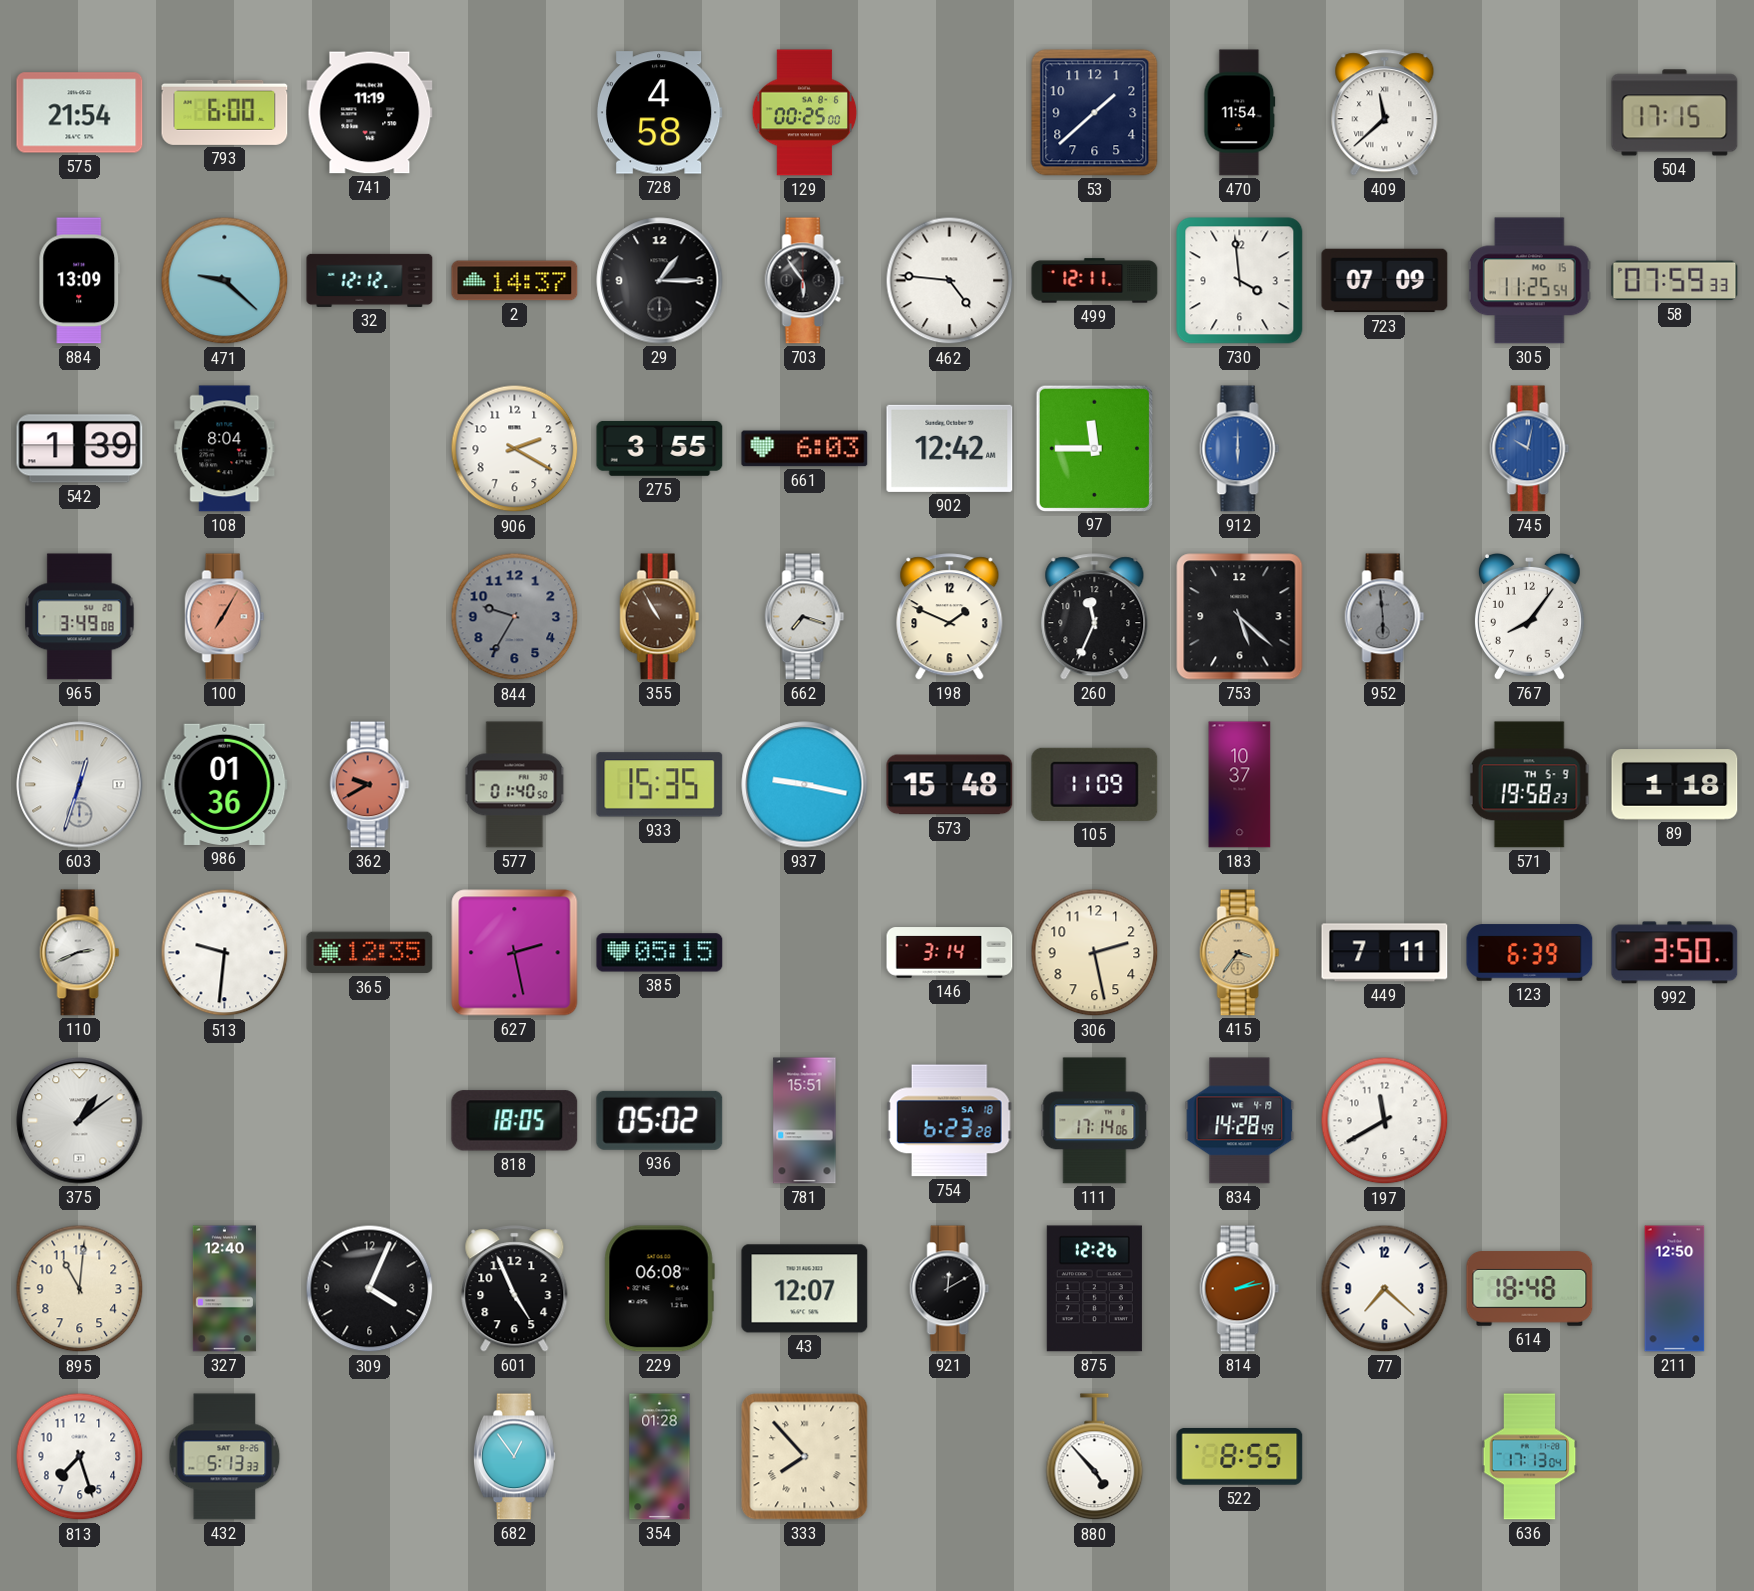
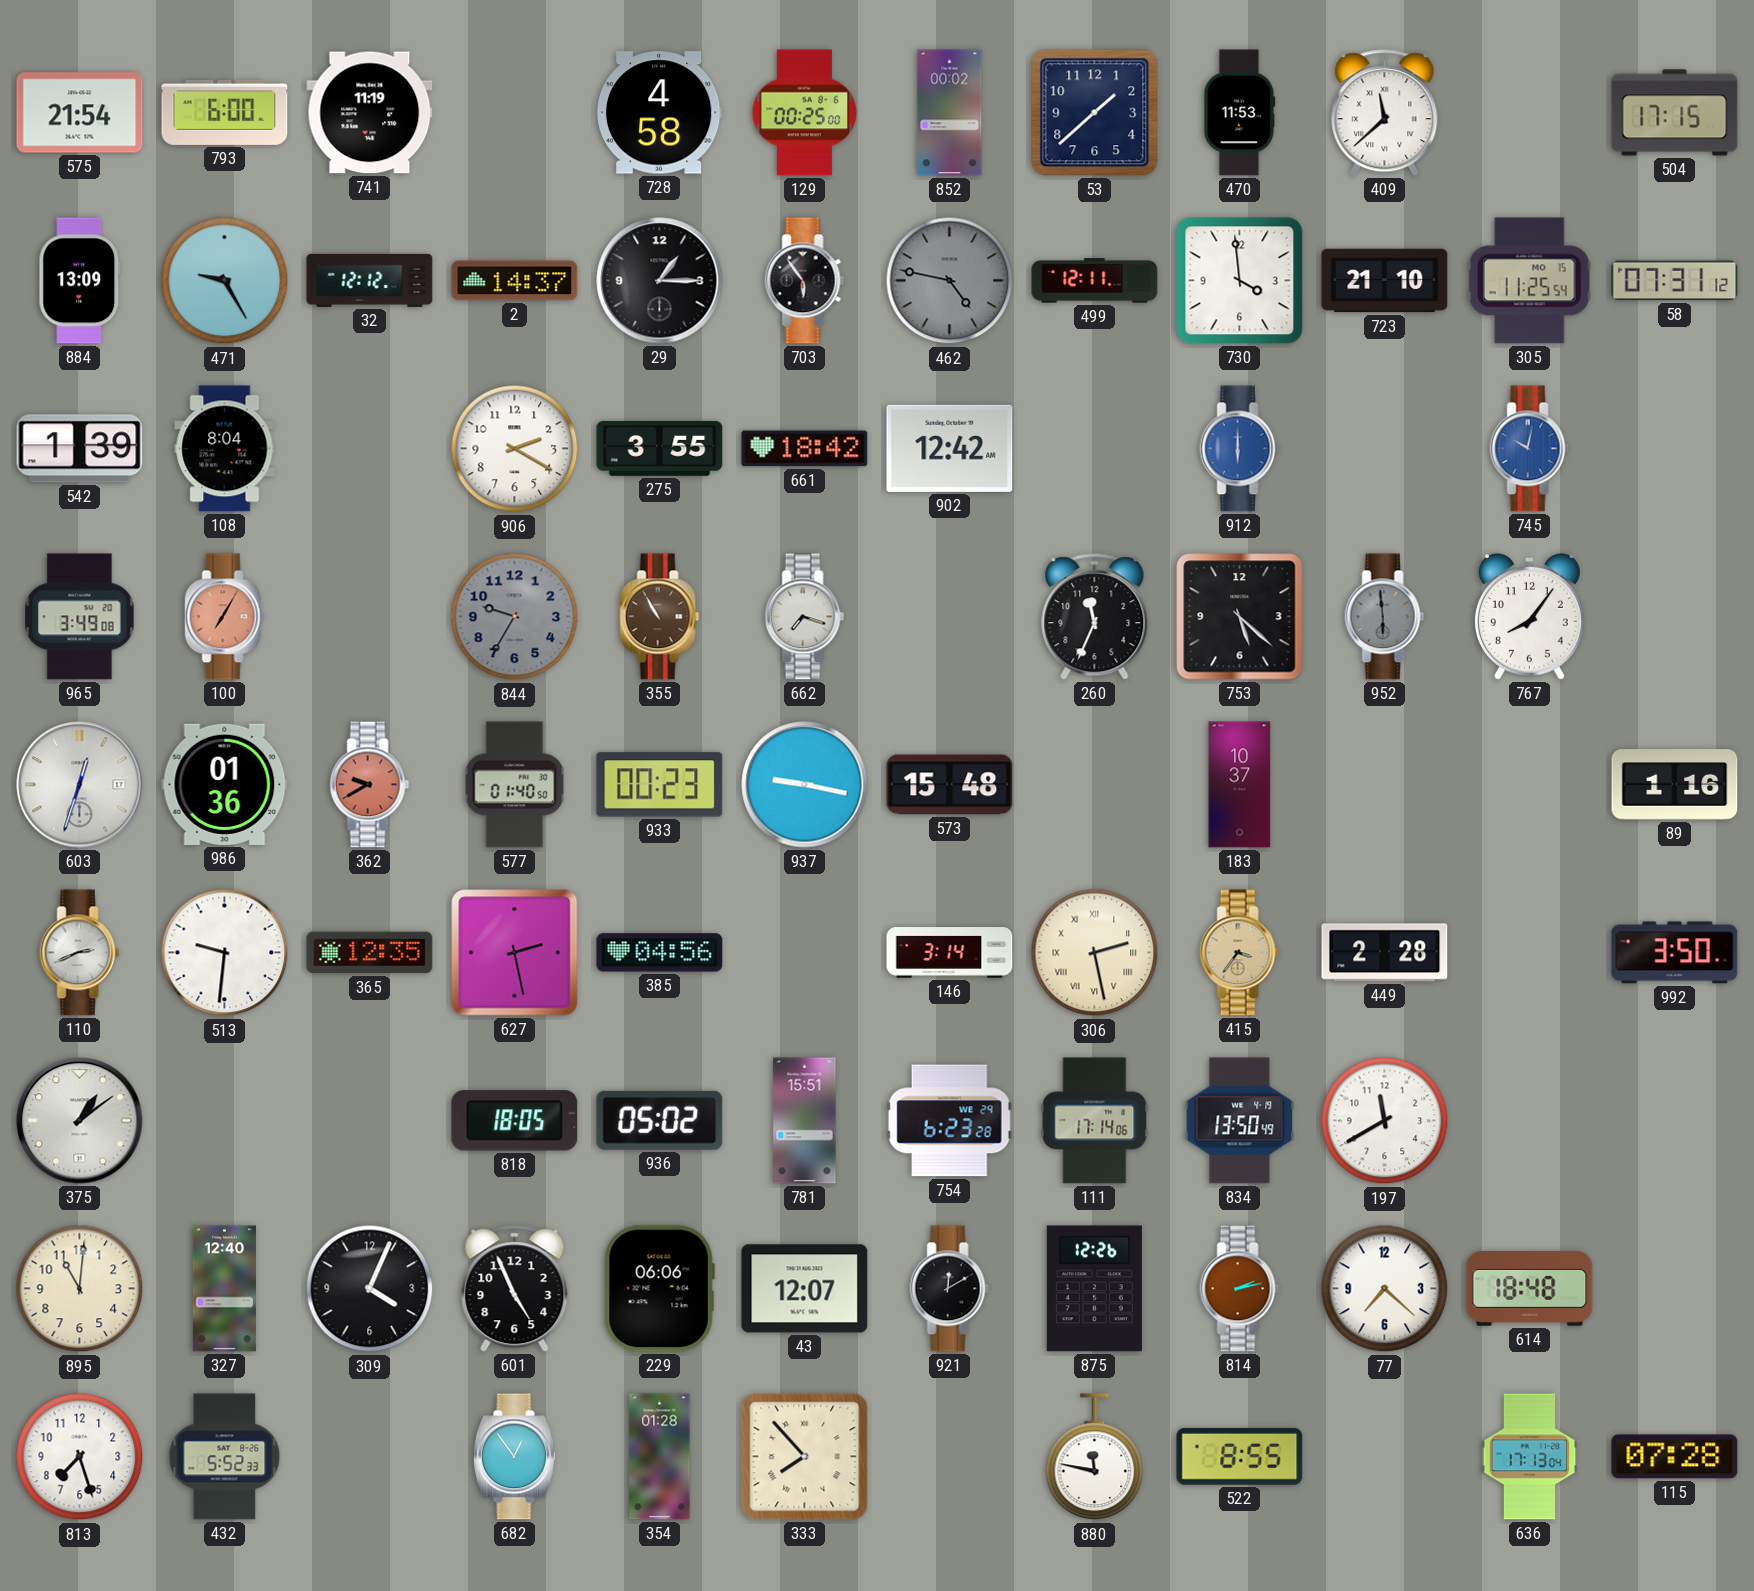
852: none -> 00:02 (950, 113)
470: 11:54 -> 11:53 (1240, 113)
471: 9:22 -> 9:25 (225, 281)
462: 4:46 -> 4:47 (950, 281)
462 dial: white -> grey (950, 281)
723: 07:09 -> 21:10 (1385, 281)
58: 07:59 -> 07:31 (1675, 281)
661: 6:03 -> 18:42 (805, 449)
97: 11:45 -> none (1094, 448)
198: 1:49 -> none (950, 617)
933: 15:35 -> 00:23 (660, 785)
105: 11:09 -> none (1095, 784)
571: 19:58 -> none (1530, 785)
89: 1:18 -> 1:16 (1675, 785)
385: 05:15 -> 04:56 (660, 953)
306 numerals: Arabic -> Roman (1095, 953)
449: 7:11 -> 2:28 (1385, 953)
123: 6:39 -> none (1530, 953)
754 date: SA 18 -> WE 29 (949, 1121)
834: 14:28 -> 13:50 (1240, 1121)
229: 06:08 -> 06:06 (659, 1289)
211: 12:50 -> none (1675, 1289)
432: 5:13 -> 5:52 (225, 1457)
880: 4:53 -> 11:47 (1095, 1457)
115: none -> 07:28 (1675, 1457)
